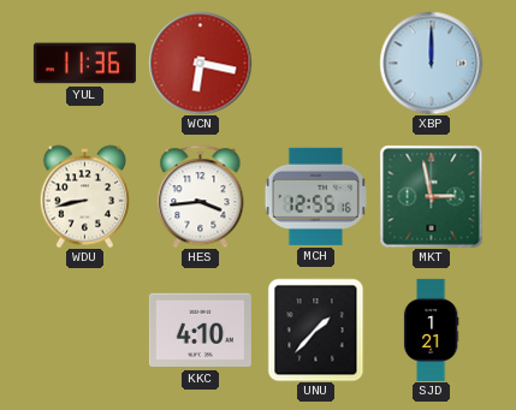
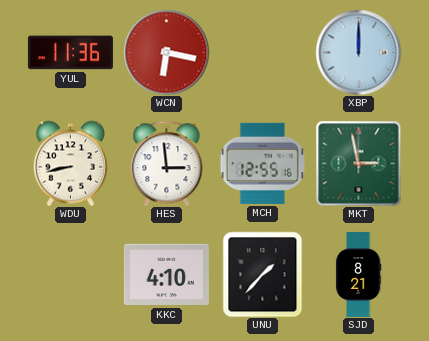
HES: 3:44 -> 2:59 (167, 163)
SJD: 1:21 -> 8:21 (358, 274)
